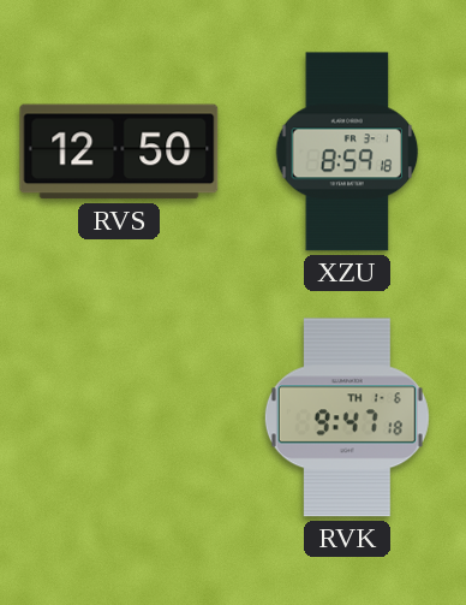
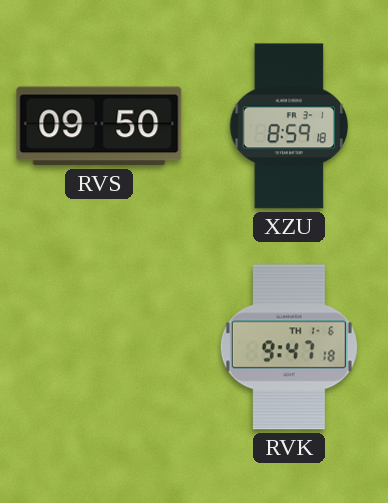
RVS: 12:50 -> 09:50 (99, 126)
